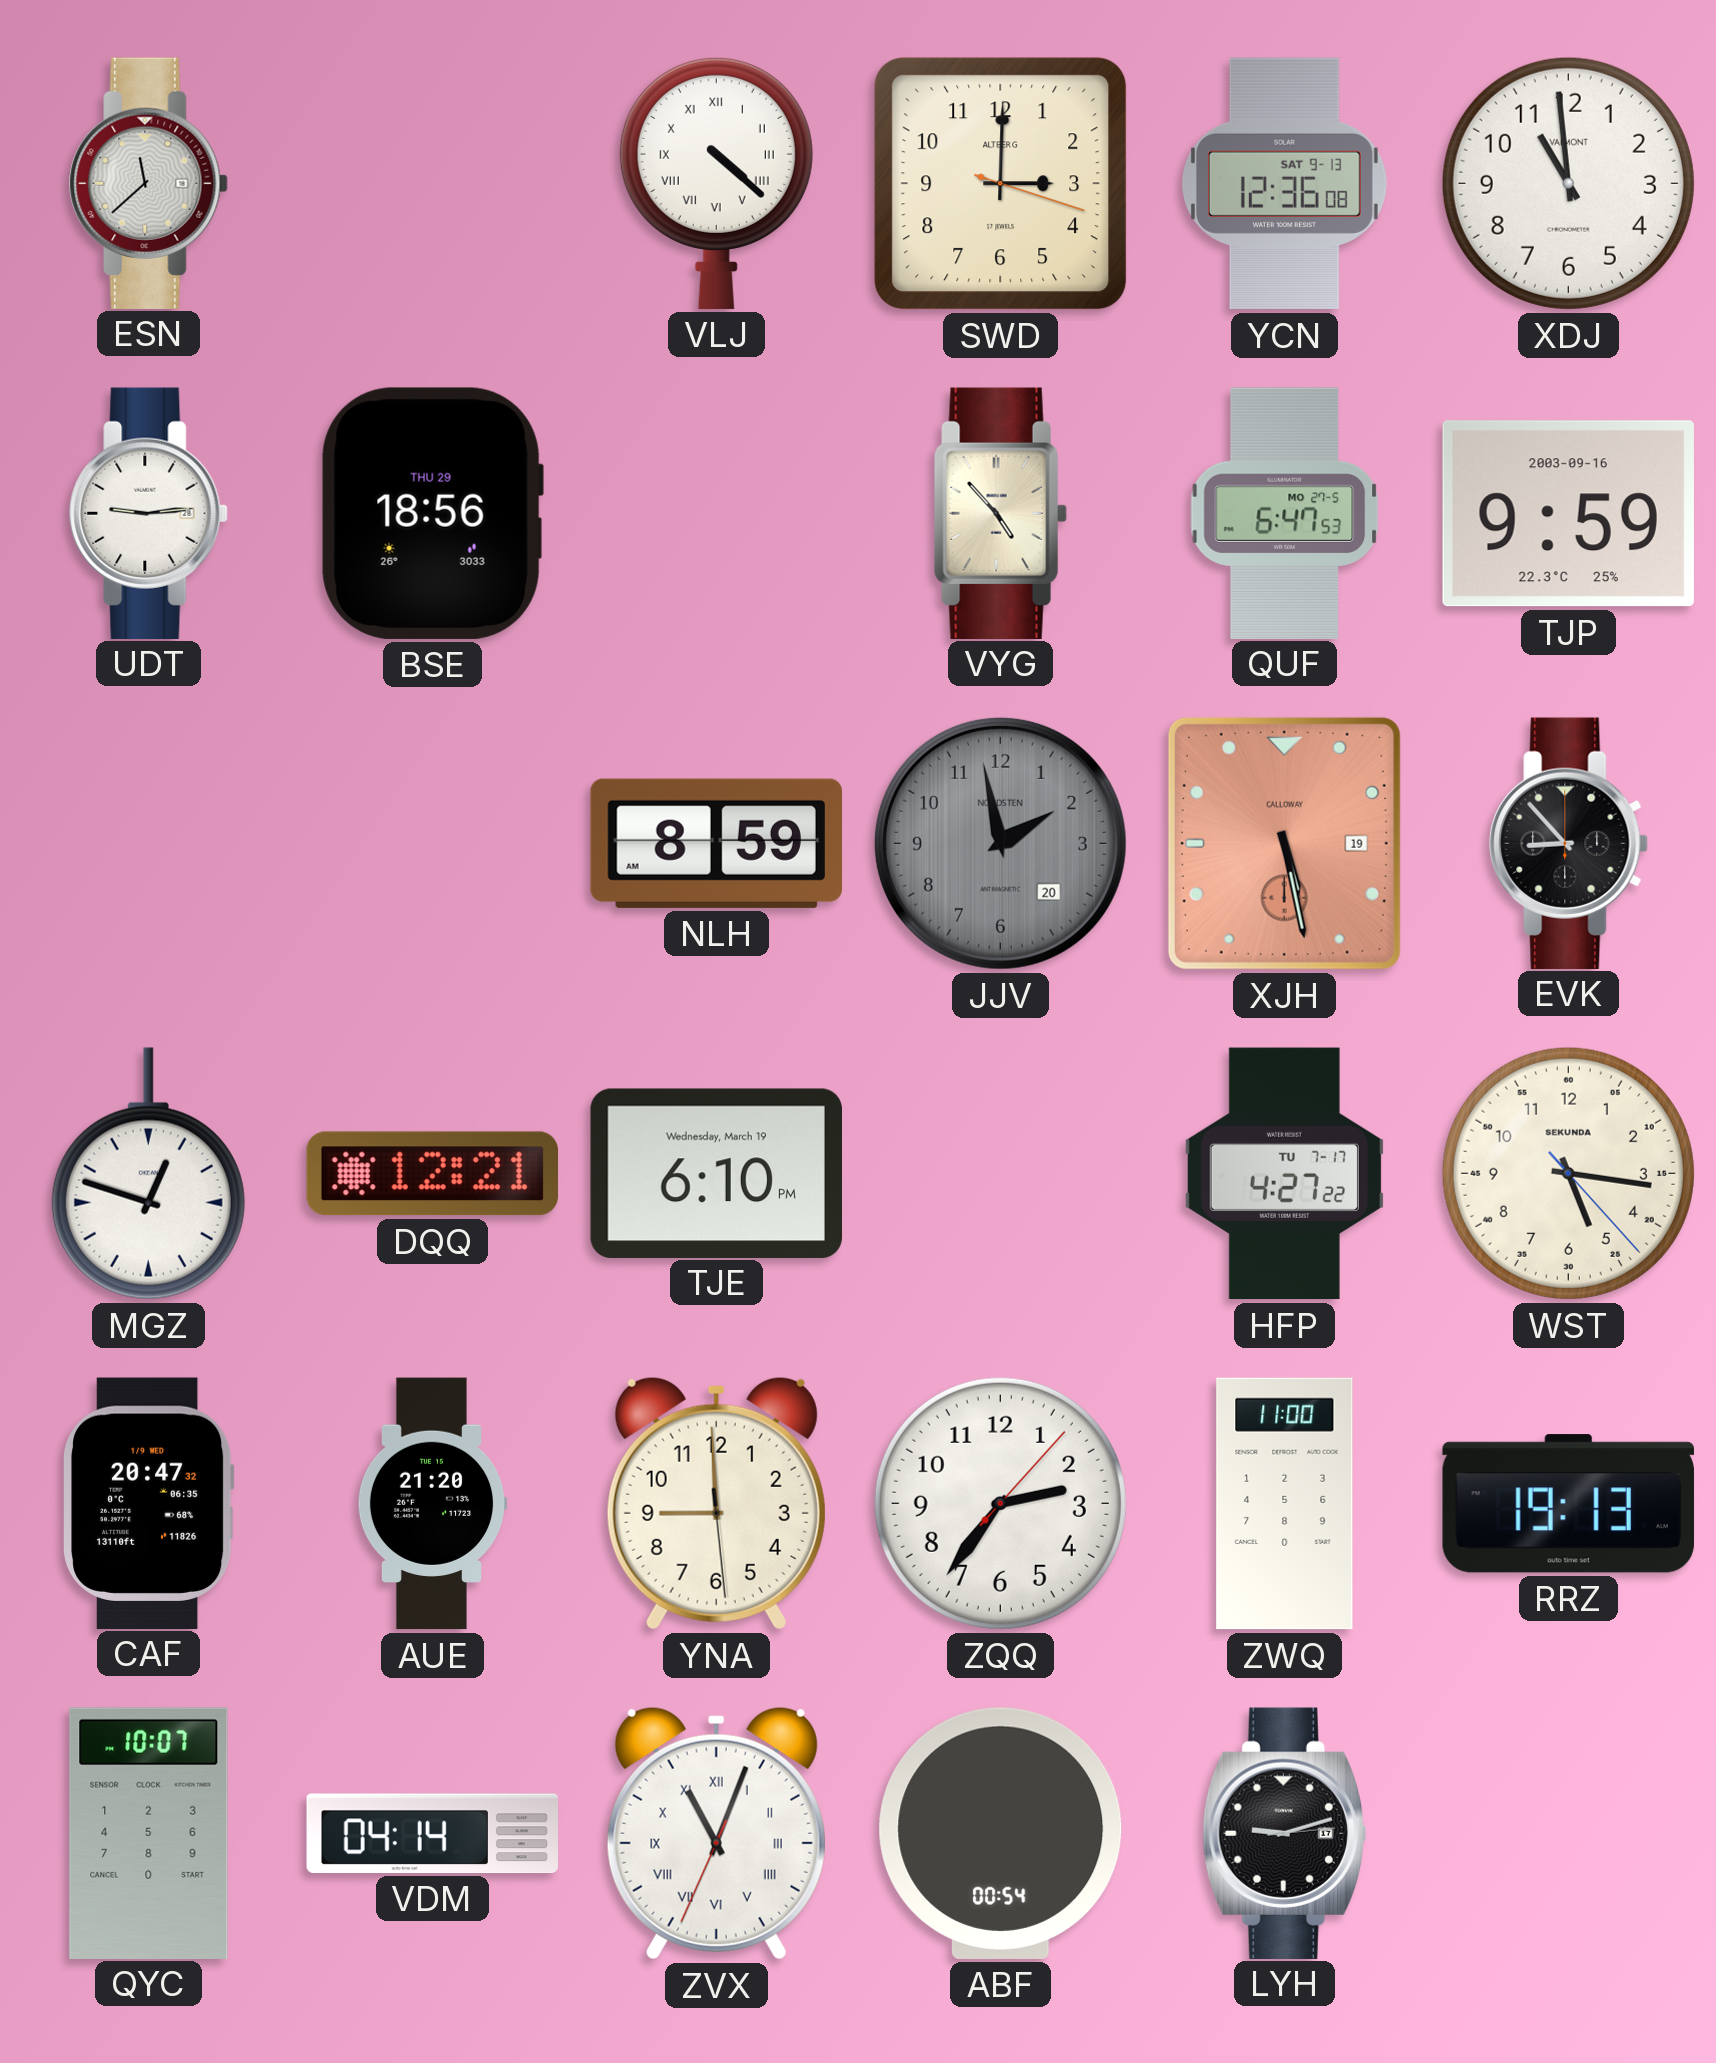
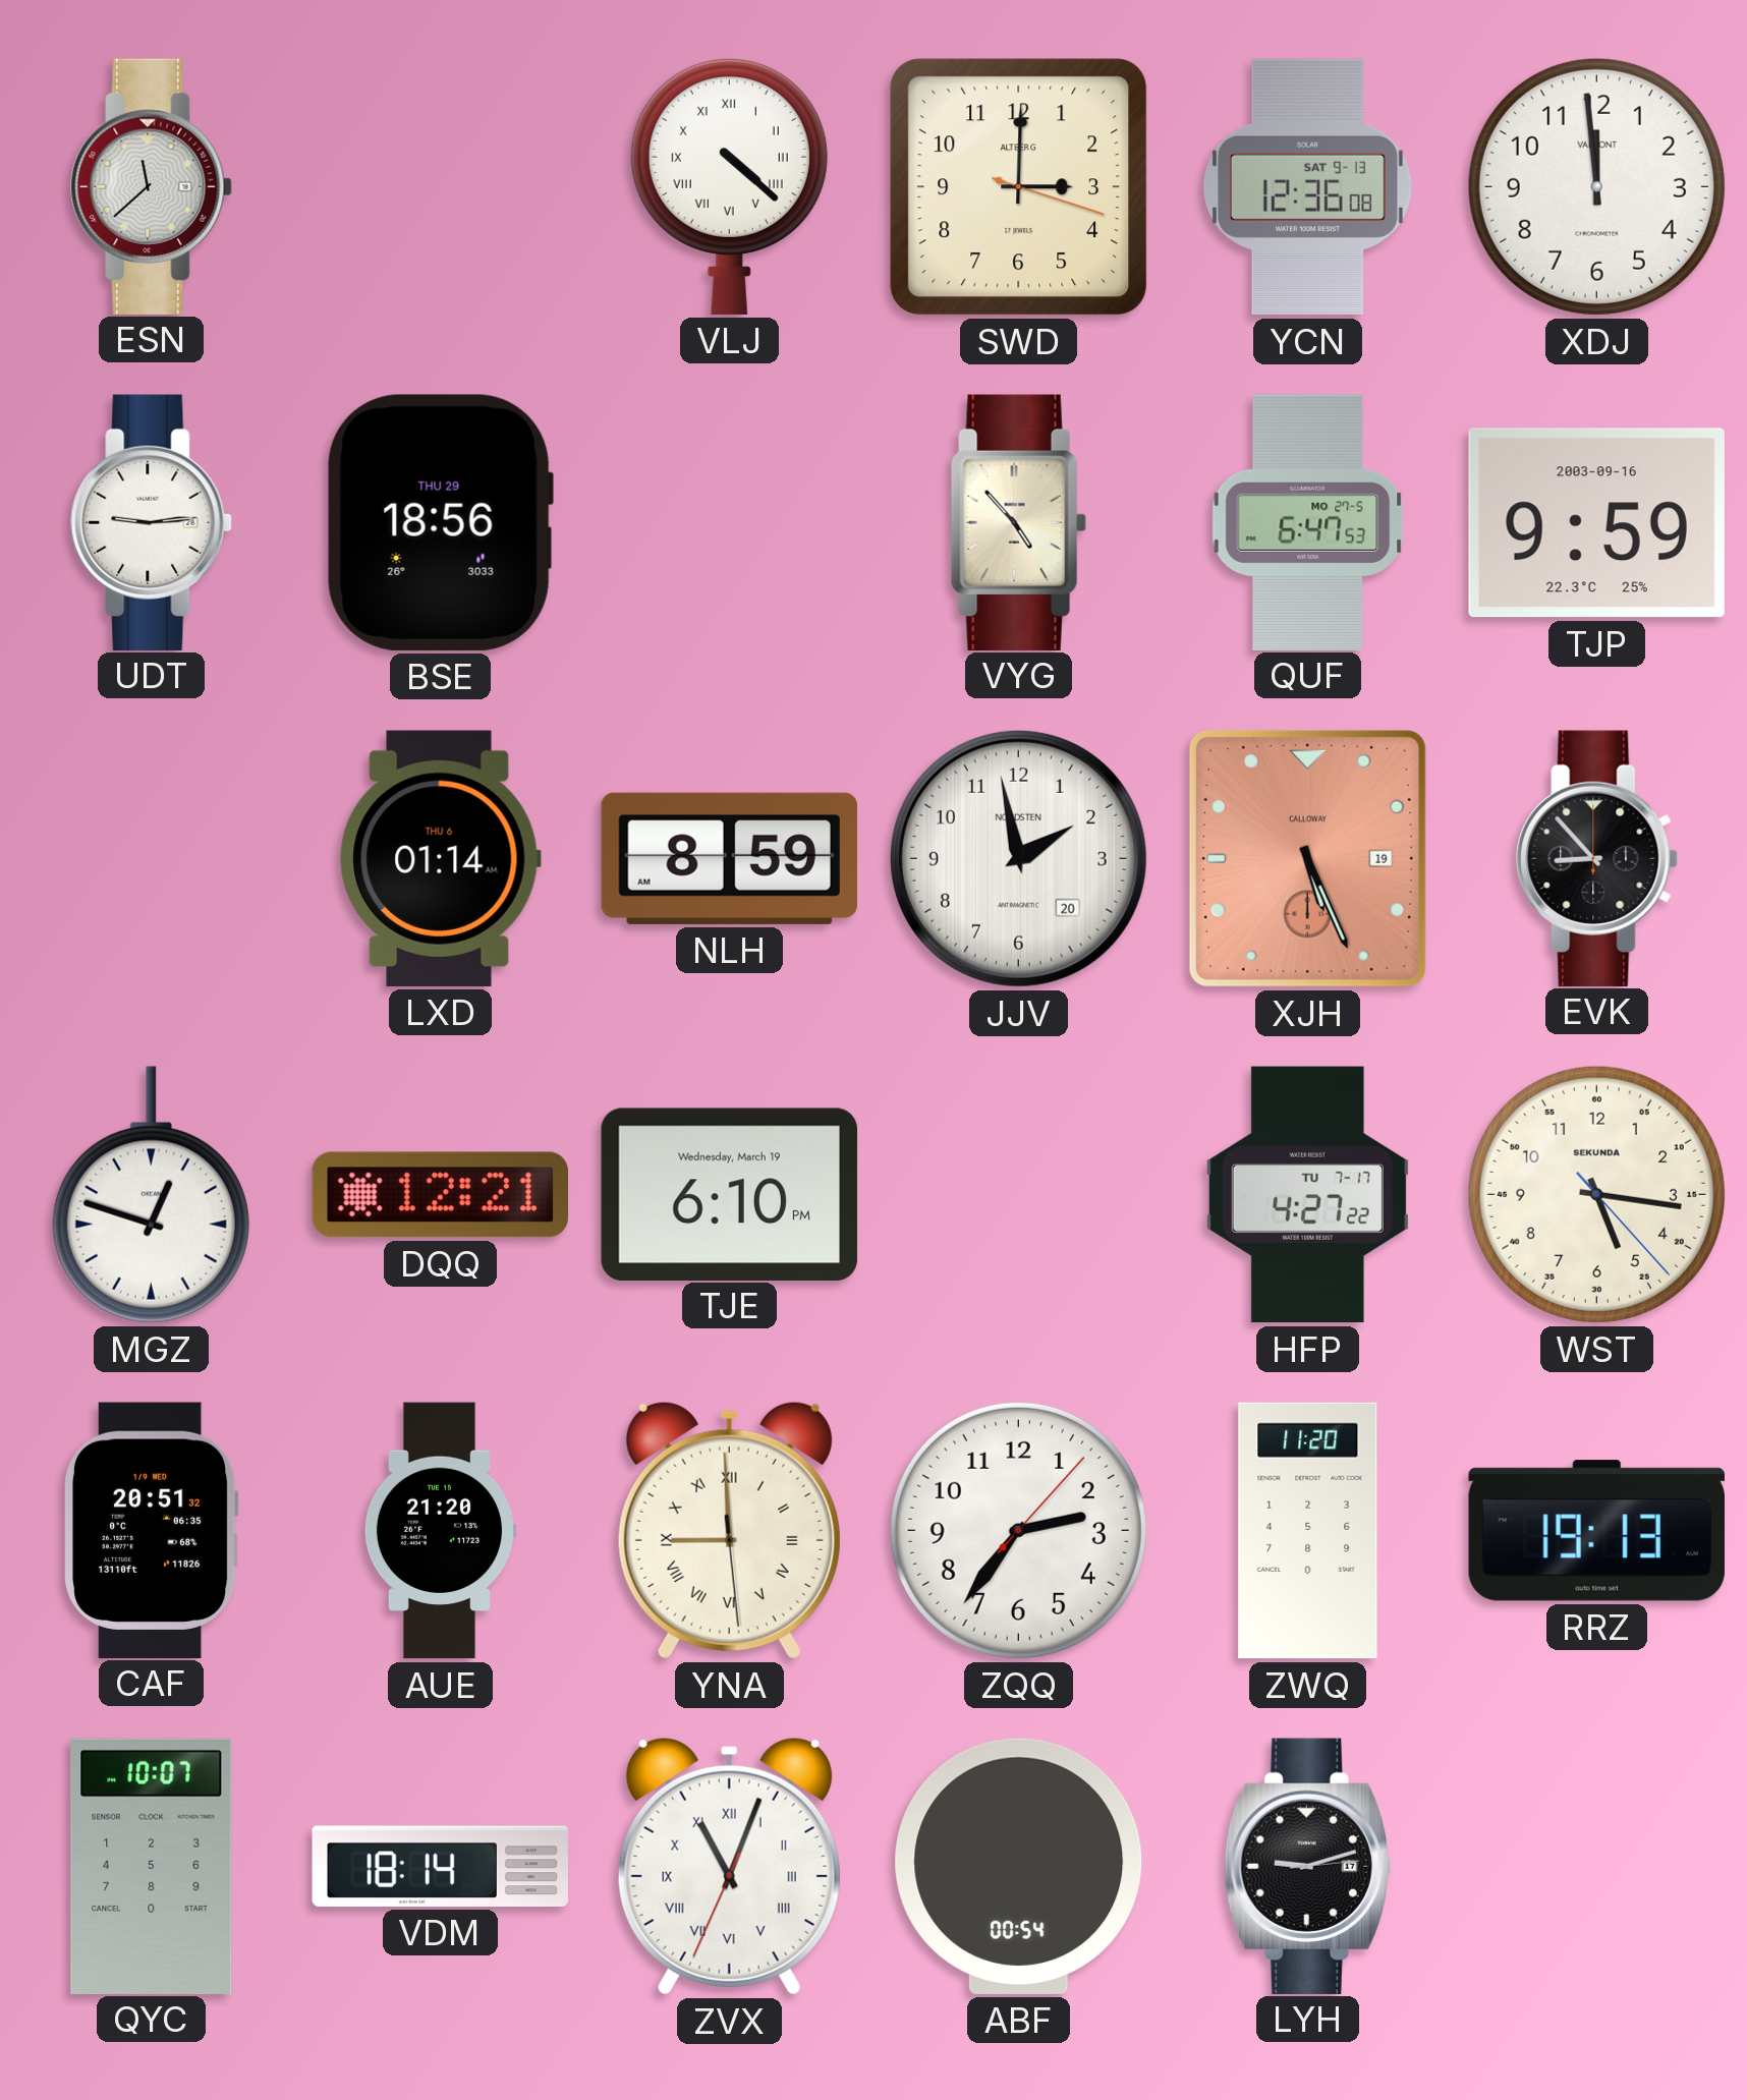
XDJ: 10:59 -> 11:59 (1596, 186)
LXD: none -> 01:14 (440, 858)
JJV dial: grey -> white (1018, 858)
XJH: 5:28 -> 5:26 (1307, 858)
CAF: 20:47 -> 20:51 (152, 1530)
YNA numerals: Arabic -> Roman (729, 1530)
ZWQ: 11:00 -> 11:20 (1308, 1531)
VDM: 04:14 -> 18:14 (440, 1866)
